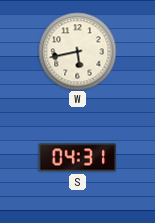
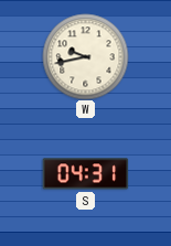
W: 5:43 -> 9:43 (85, 56)
